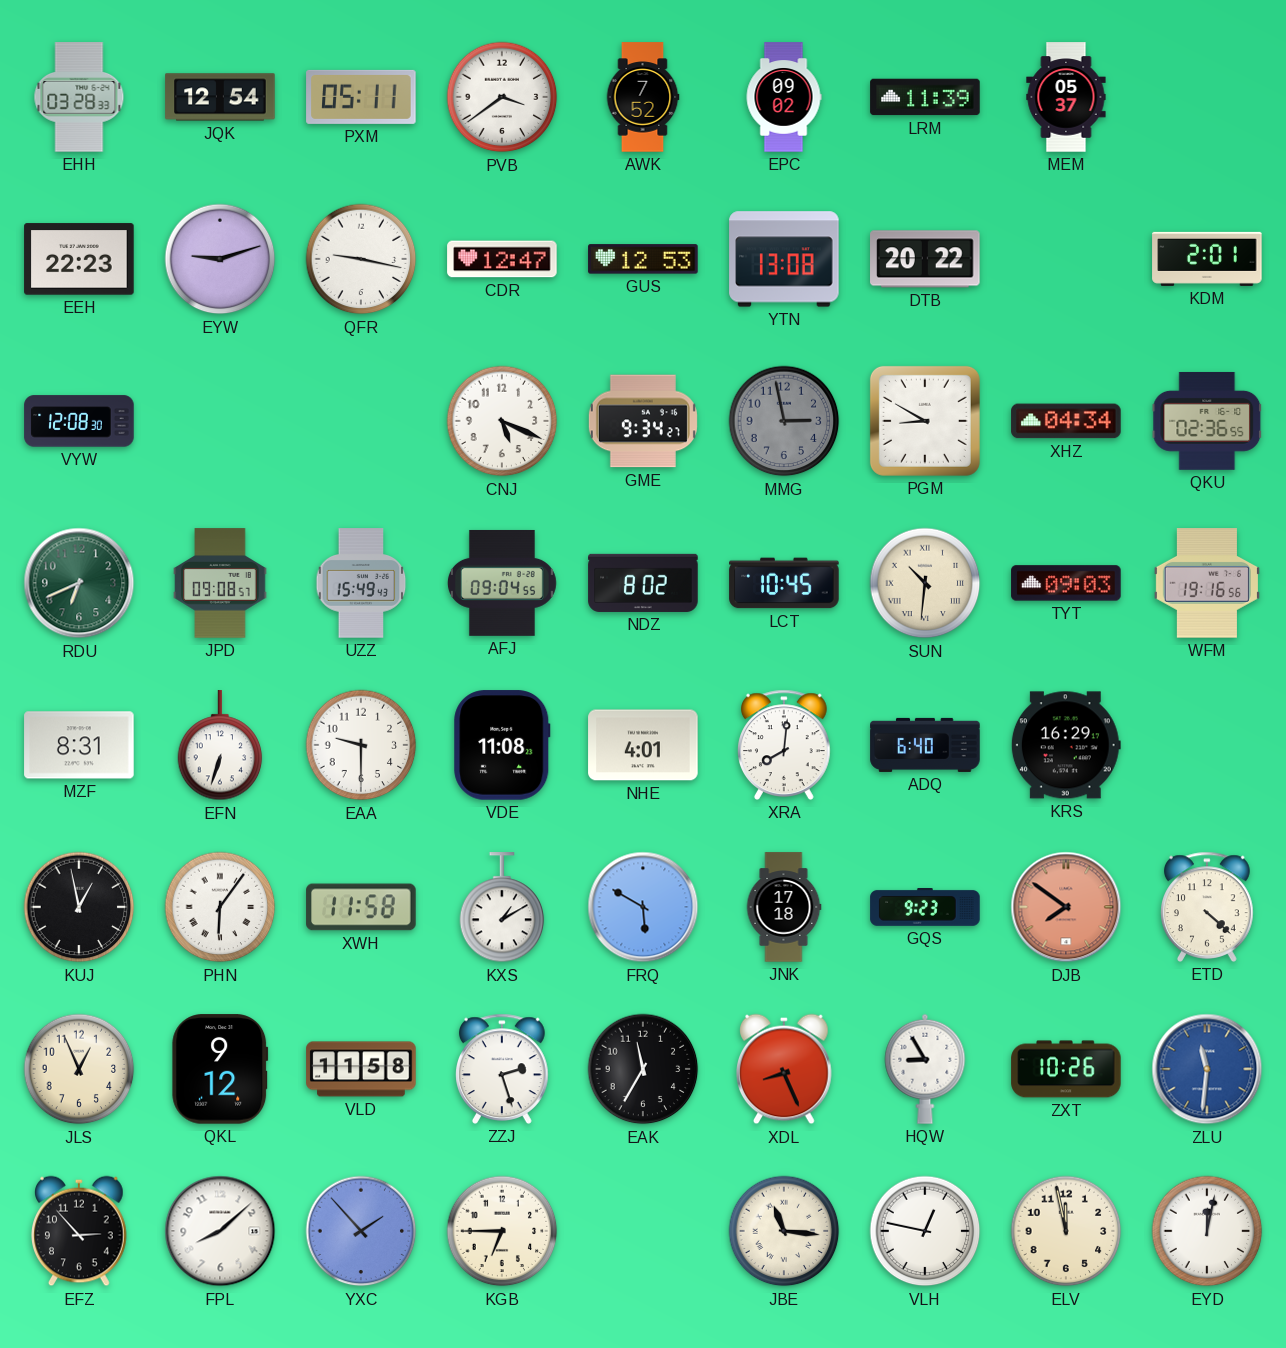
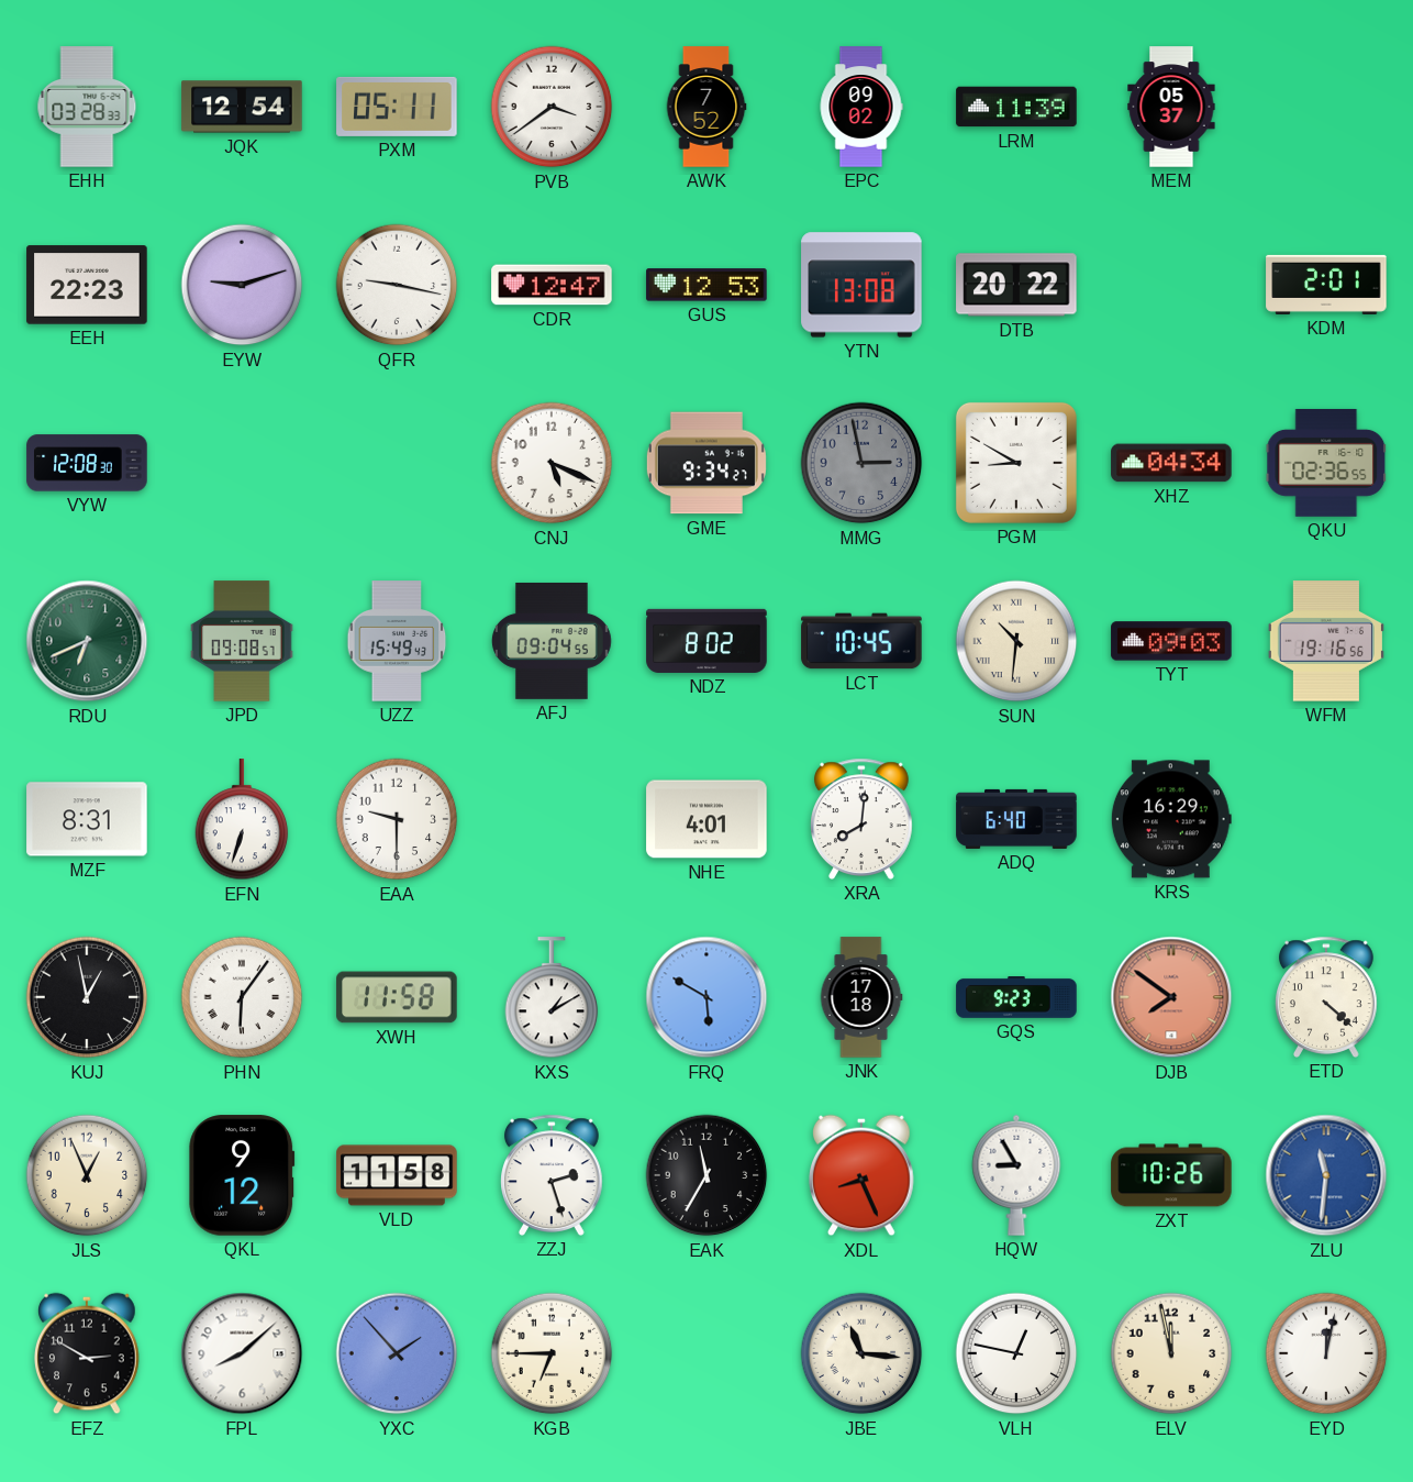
VDE: 11:08 -> none (502, 745)
EFZ: 2:53 -> 2:50 (88, 1353)
